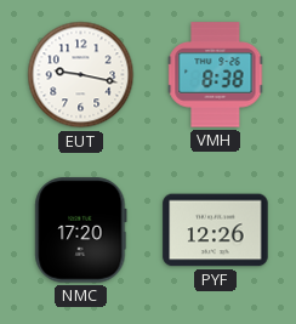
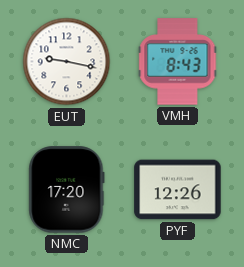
VMH: 8:38 -> 8:43 (178, 62)
